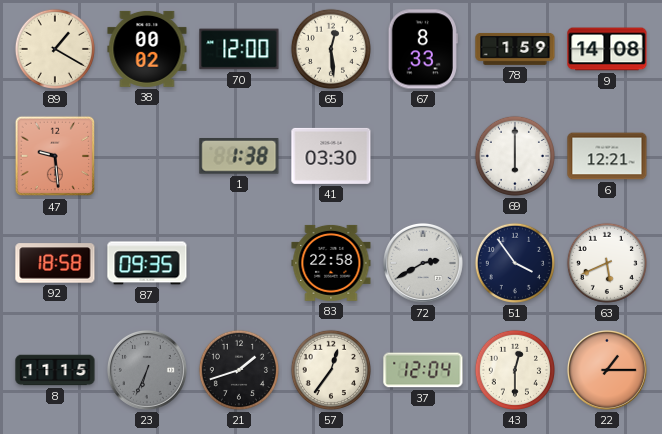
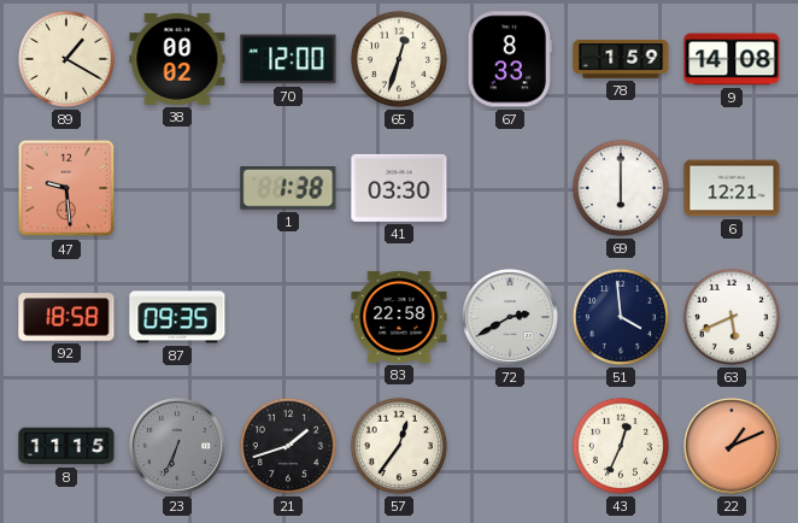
65: 12:29 -> 12:33 (399, 59)
51: 3:54 -> 3:59 (621, 317)
37: 12:04 -> none (423, 370)
43: 12:30 -> 12:34 (621, 446)
22: 1:15 -> 1:11 (732, 446)
